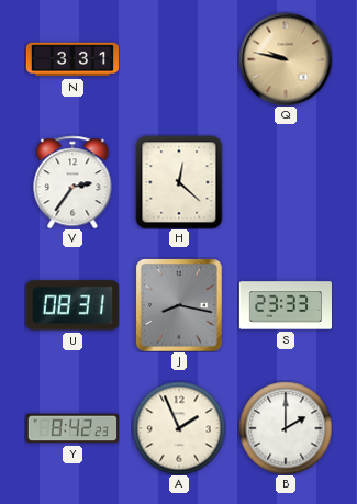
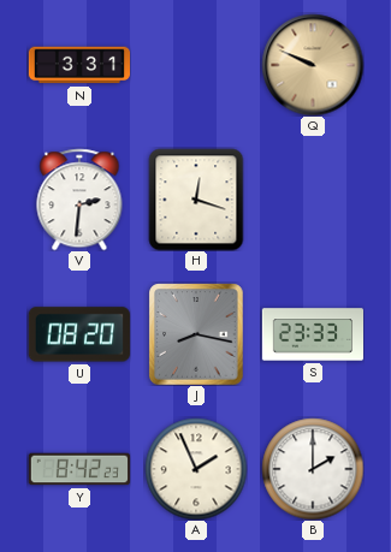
Q: 9:47 -> 9:49 (313, 65)
V: 2:36 -> 2:31 (79, 200)
H: 12:22 -> 12:18 (196, 200)
U: 08:31 -> 08:20 (79, 334)
